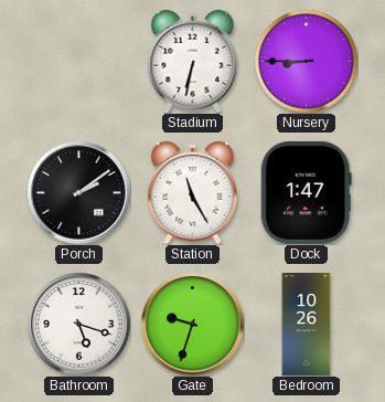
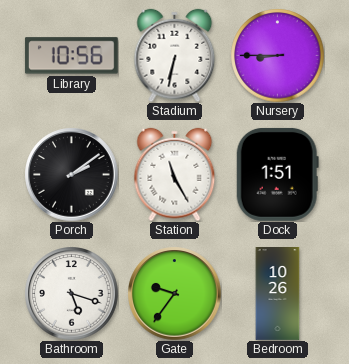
Library: none -> 10:56 (71, 56)
Dock: 1:47 -> 1:51 (277, 174)
Gate: 9:33 -> 9:36 (174, 293)
